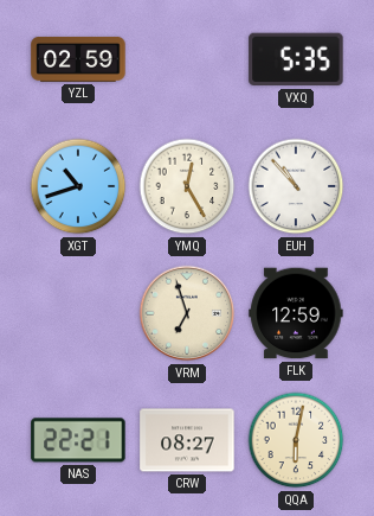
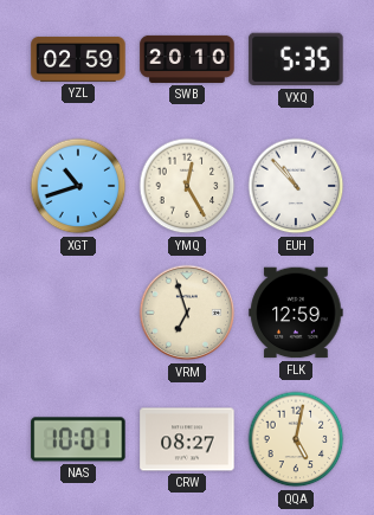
SWB: none -> 20:10 (187, 59)
NAS: 22:21 -> 10:01 (78, 439)
QQA: 6:02 -> 5:02 (296, 439)
